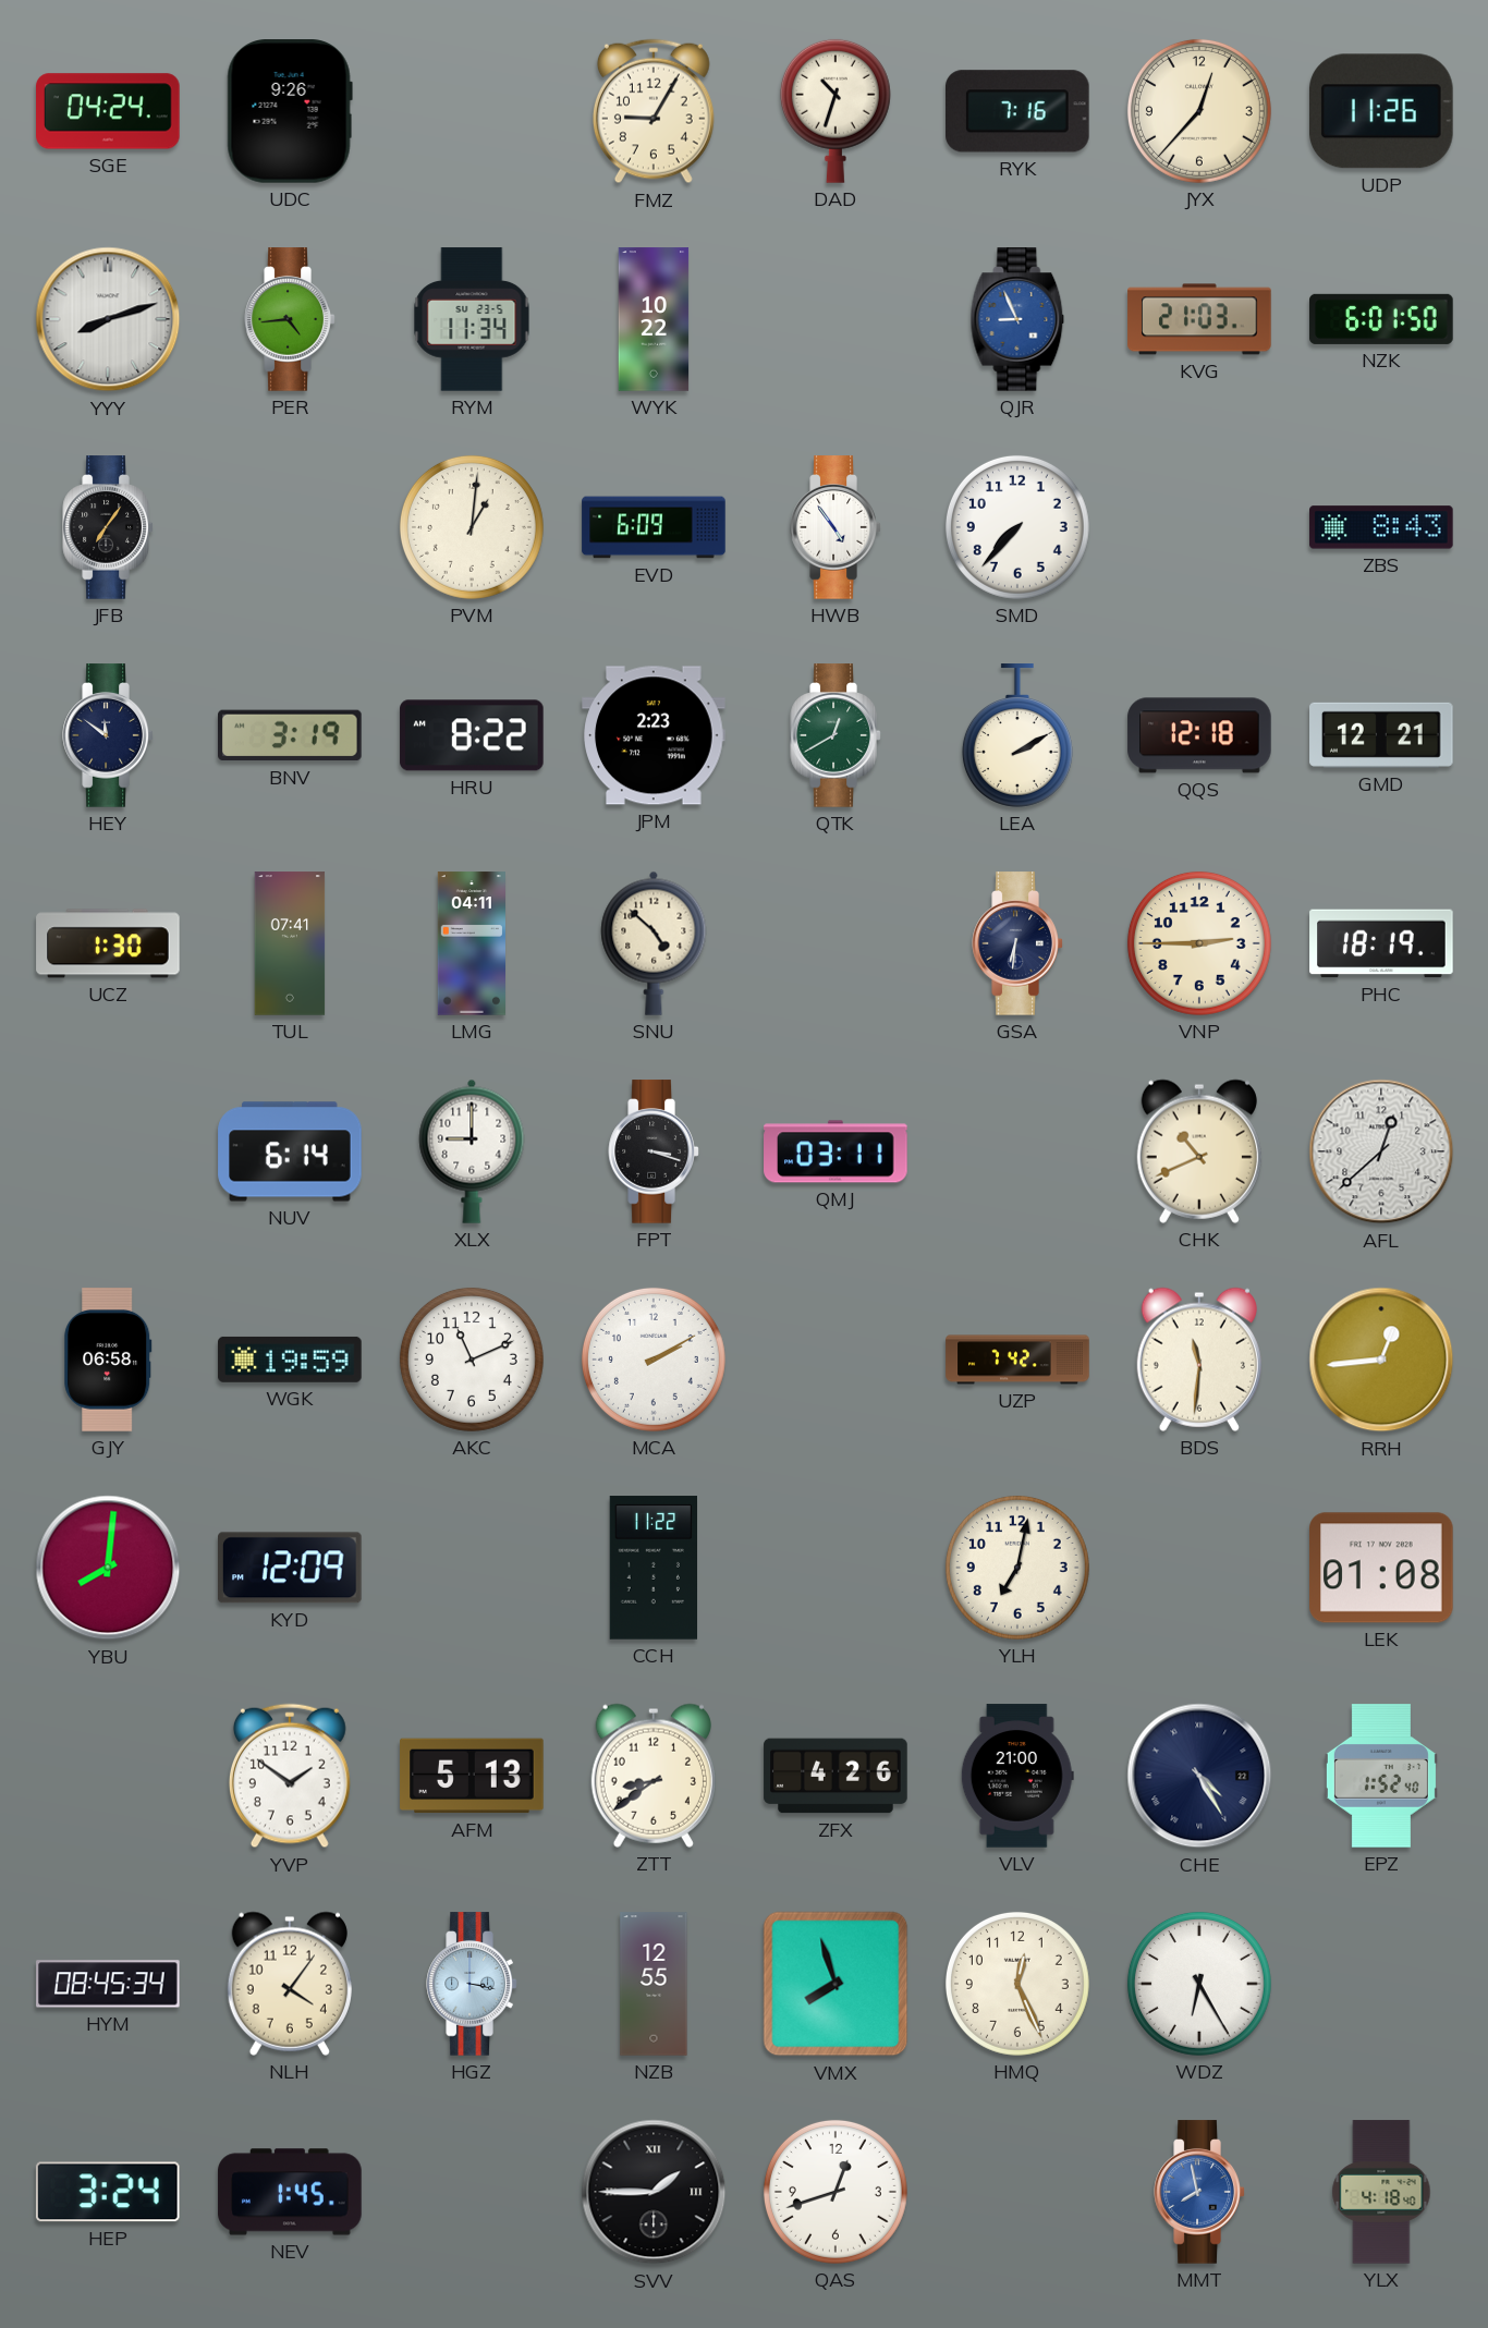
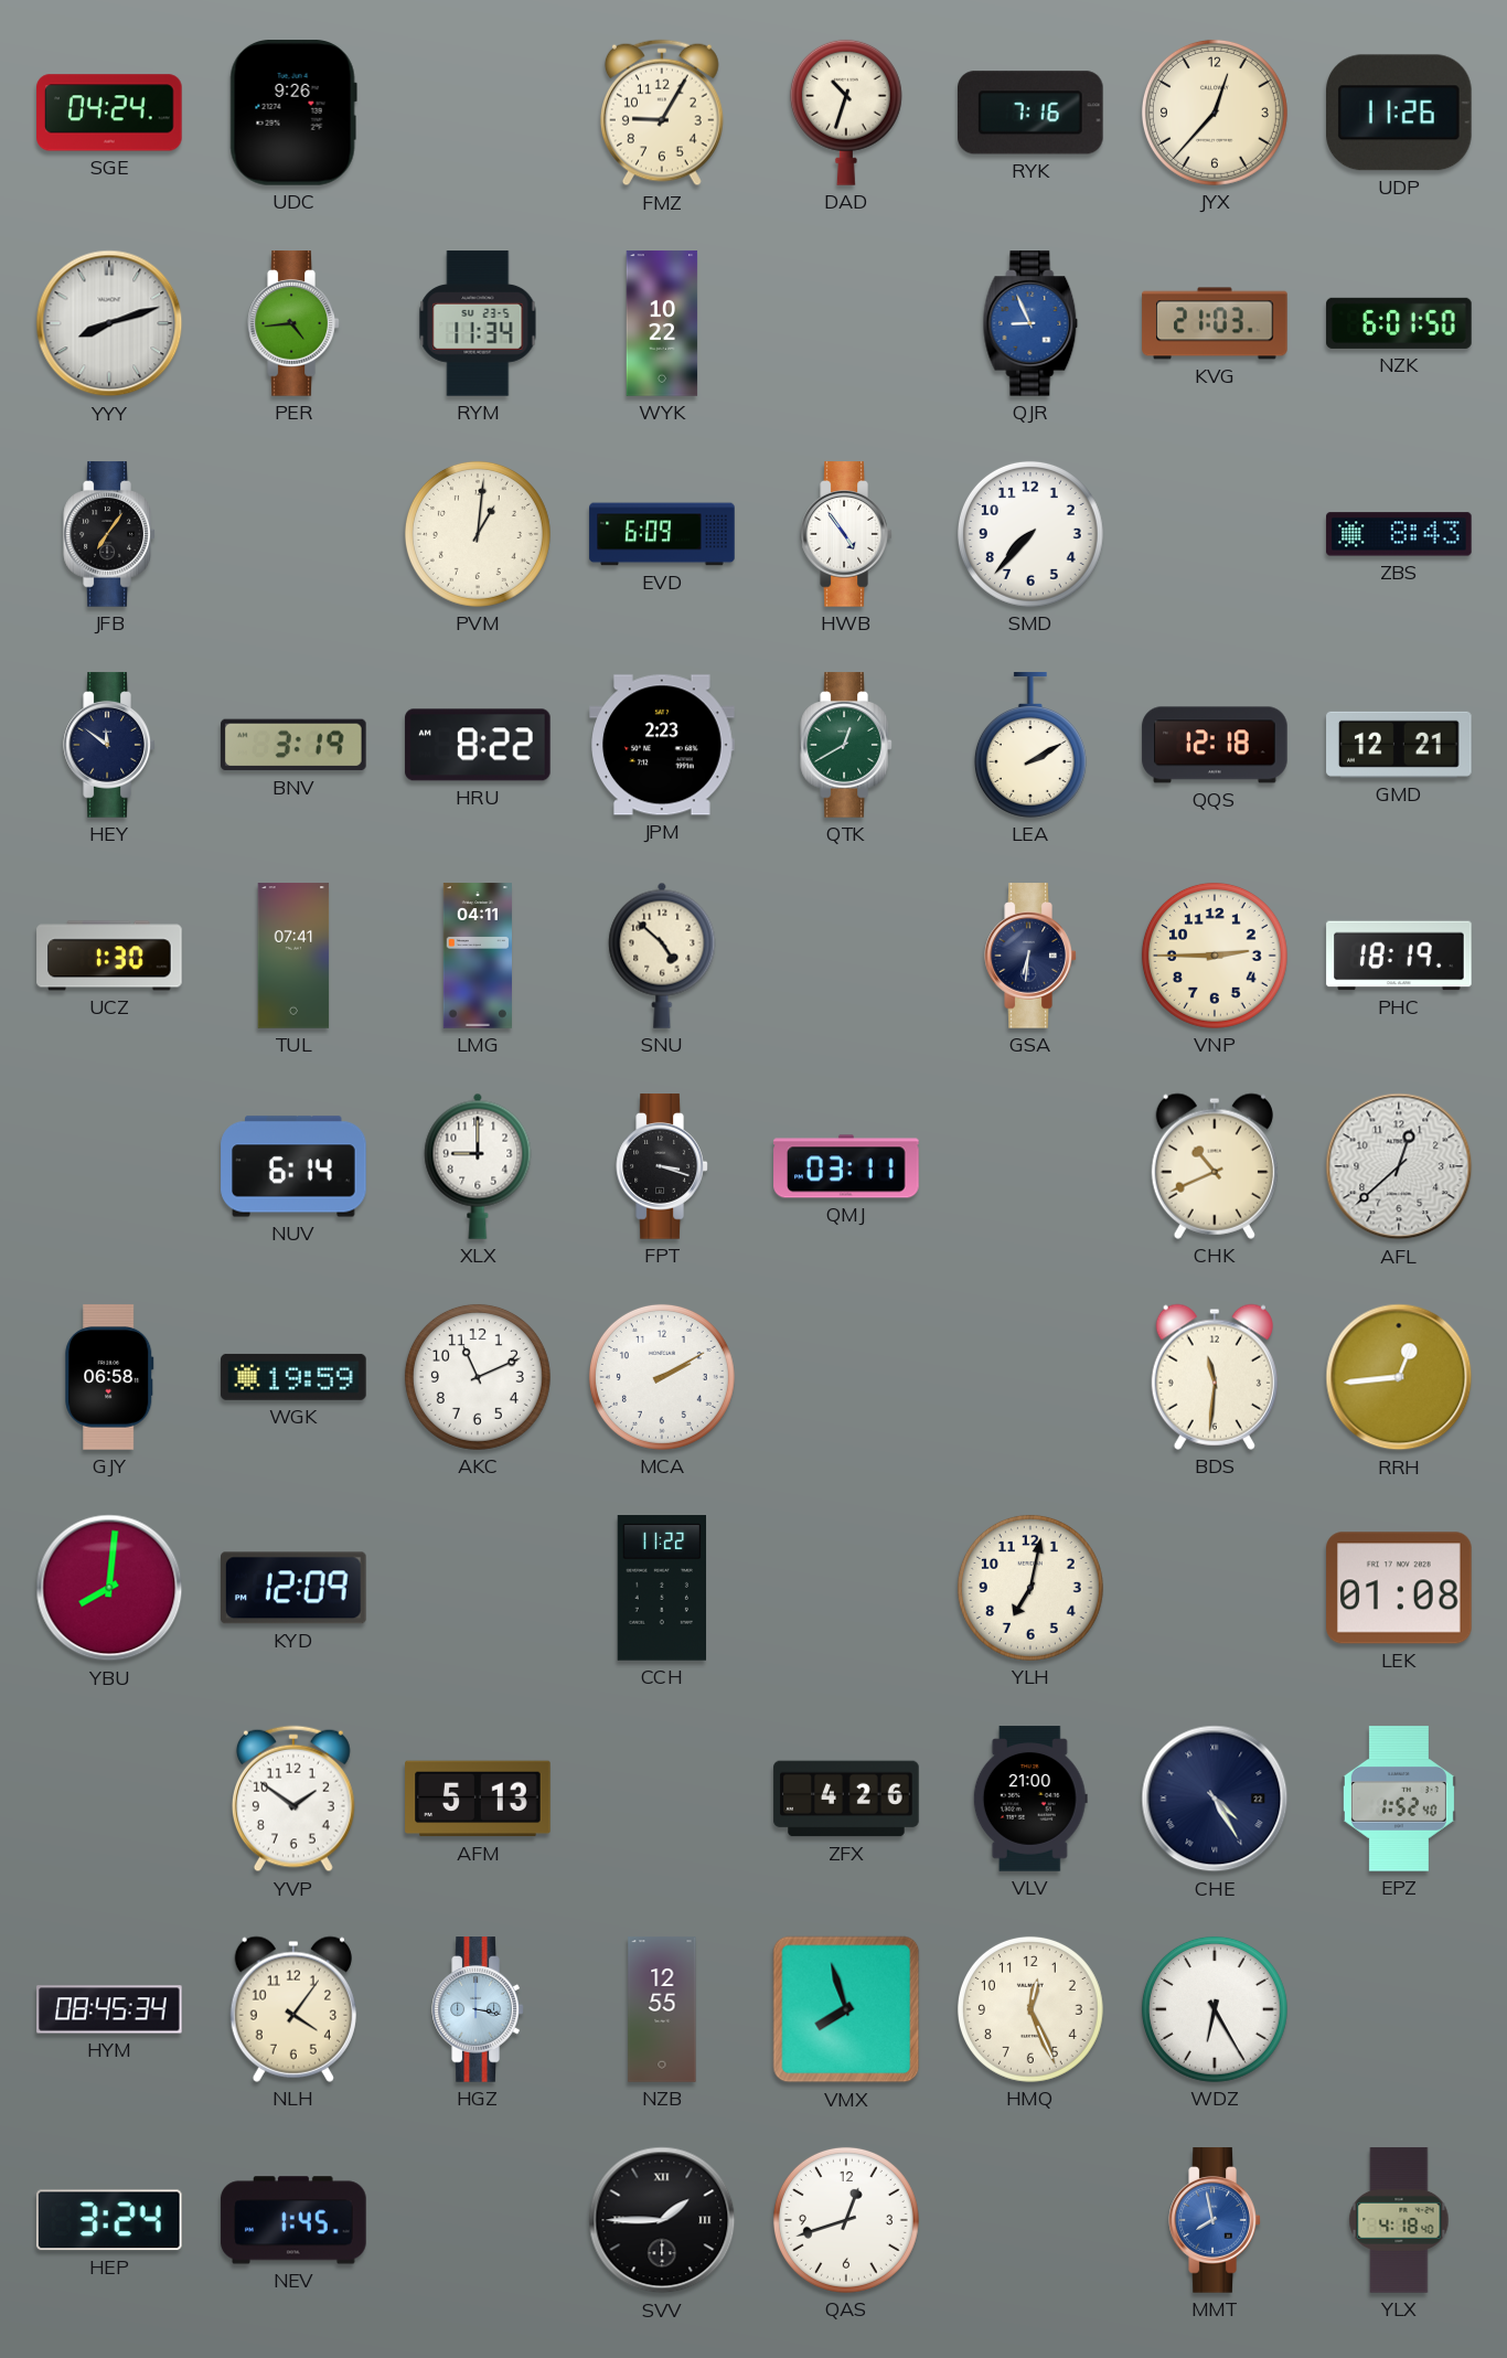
UZP: 7:42 -> none (1017, 1360)
ZTT: 8:39 -> none (654, 1776)
